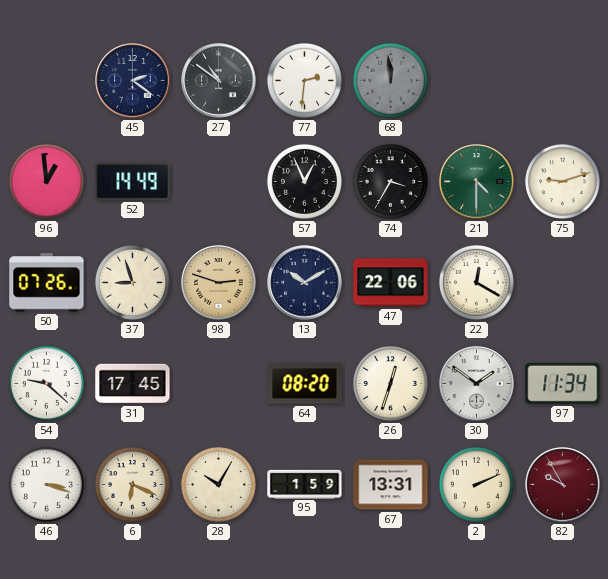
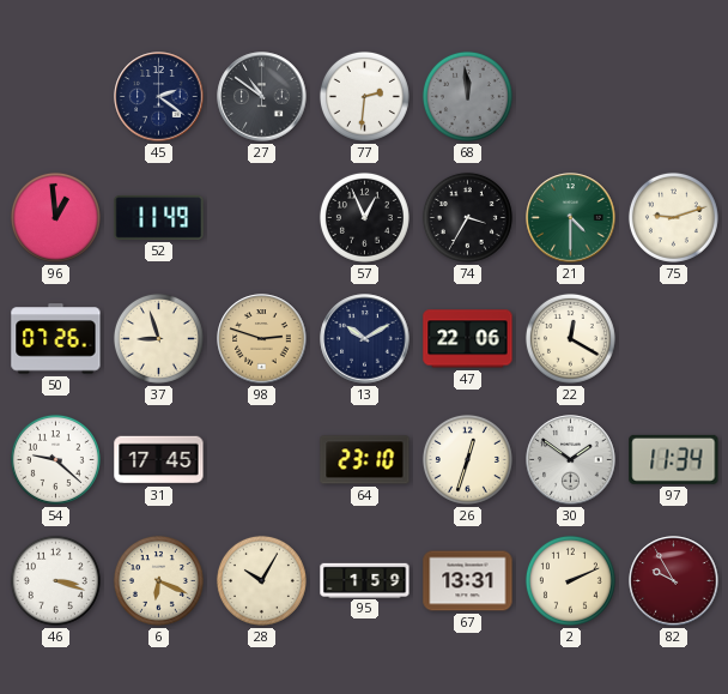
52: 14:49 -> 11:49 (159, 217)
64: 08:20 -> 23:10 (365, 460)
